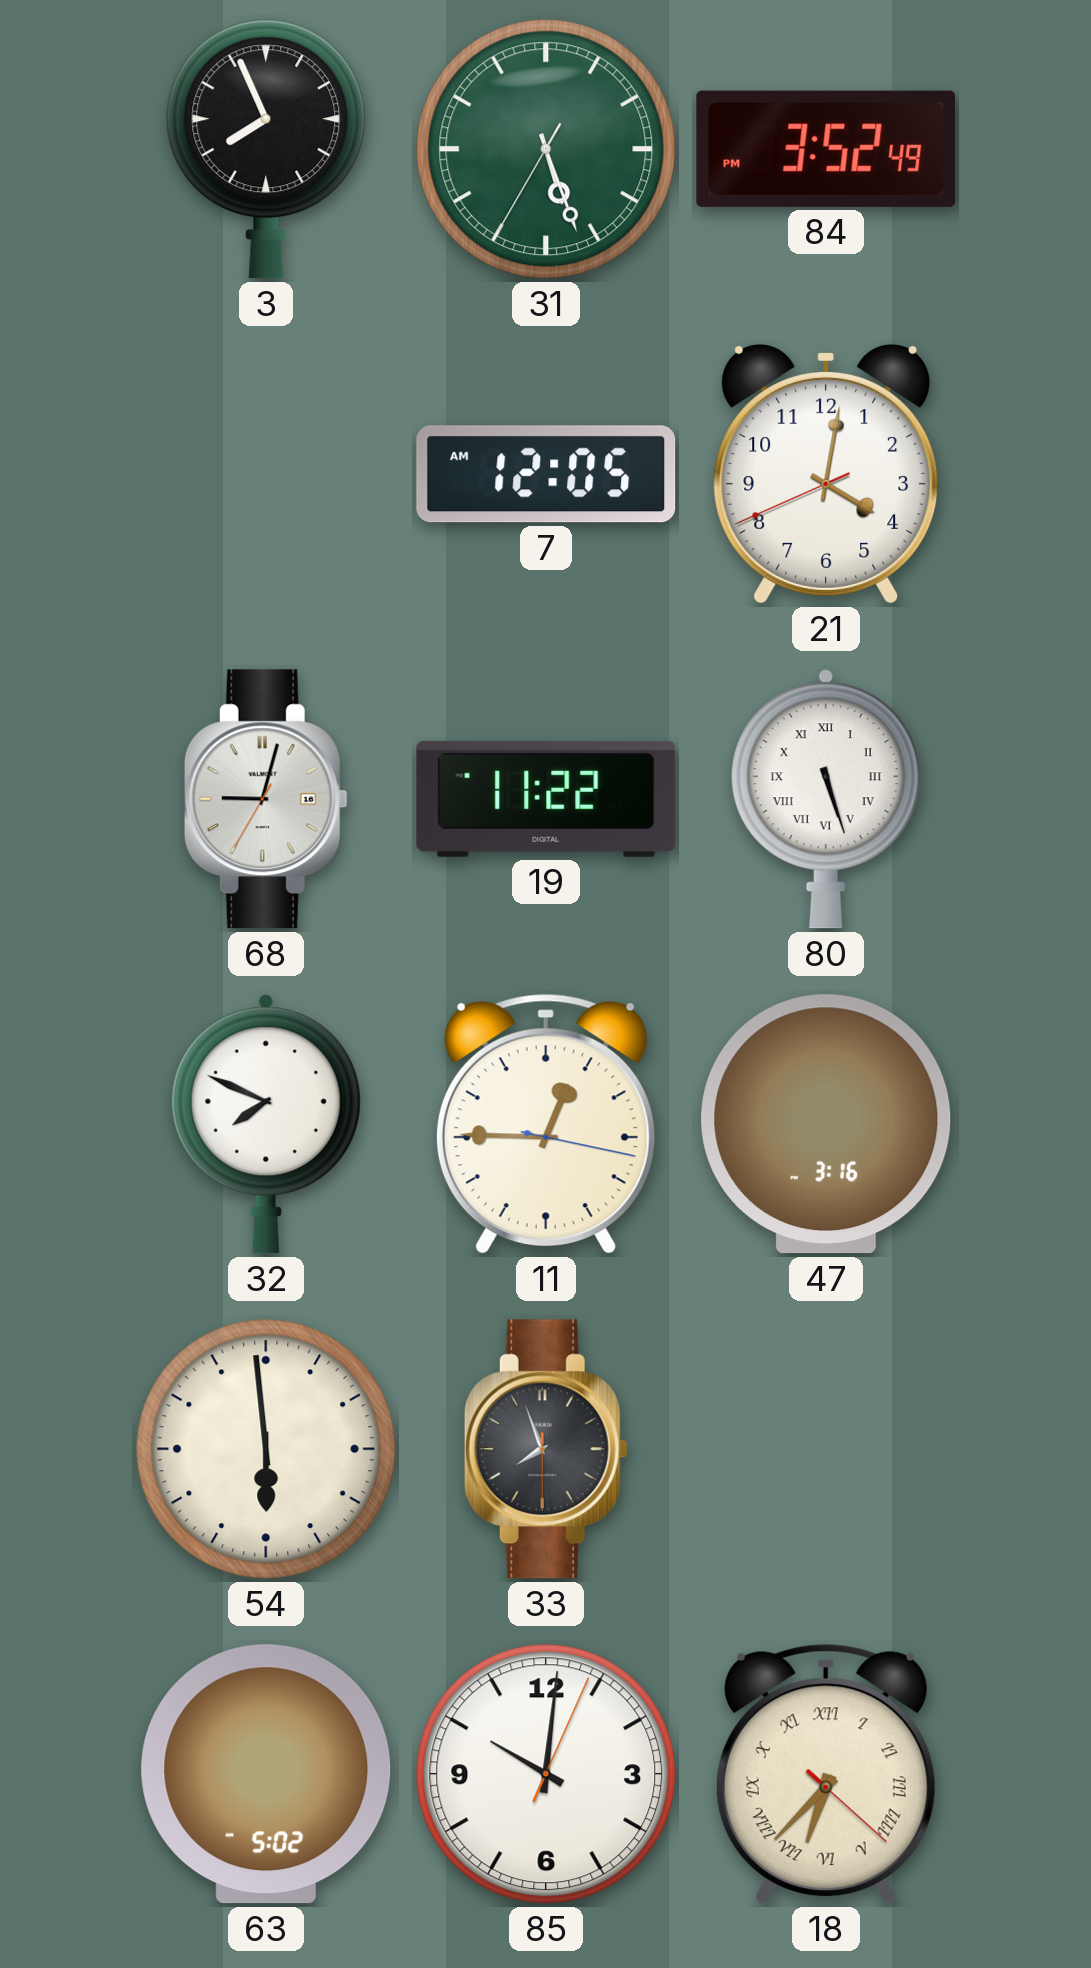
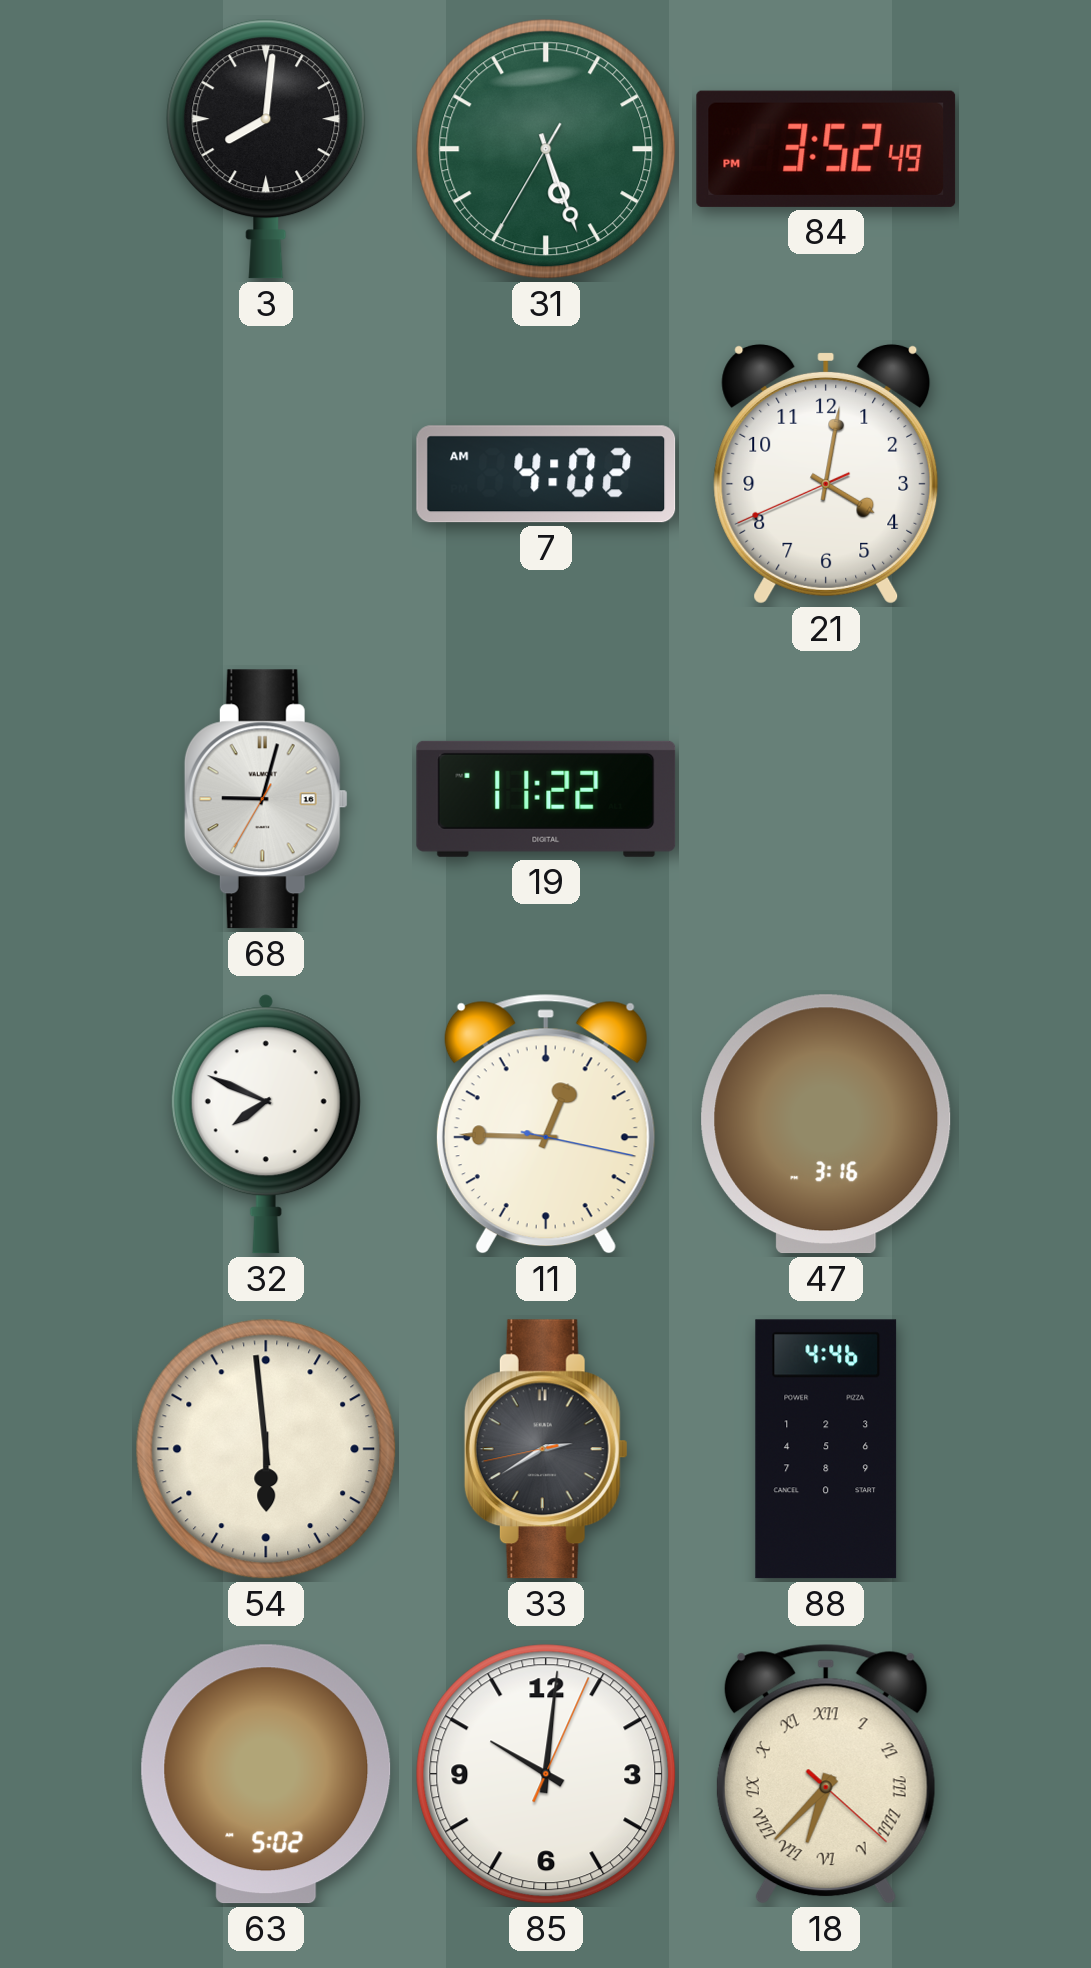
3: 7:56 -> 8:01 (266, 149)
7: 12:05 -> 4:02 (546, 474)
80: 5:27 -> none (826, 799)
33: 7:56 -> 2:39 (546, 1449)
88: none -> 4:46 (826, 1449)
